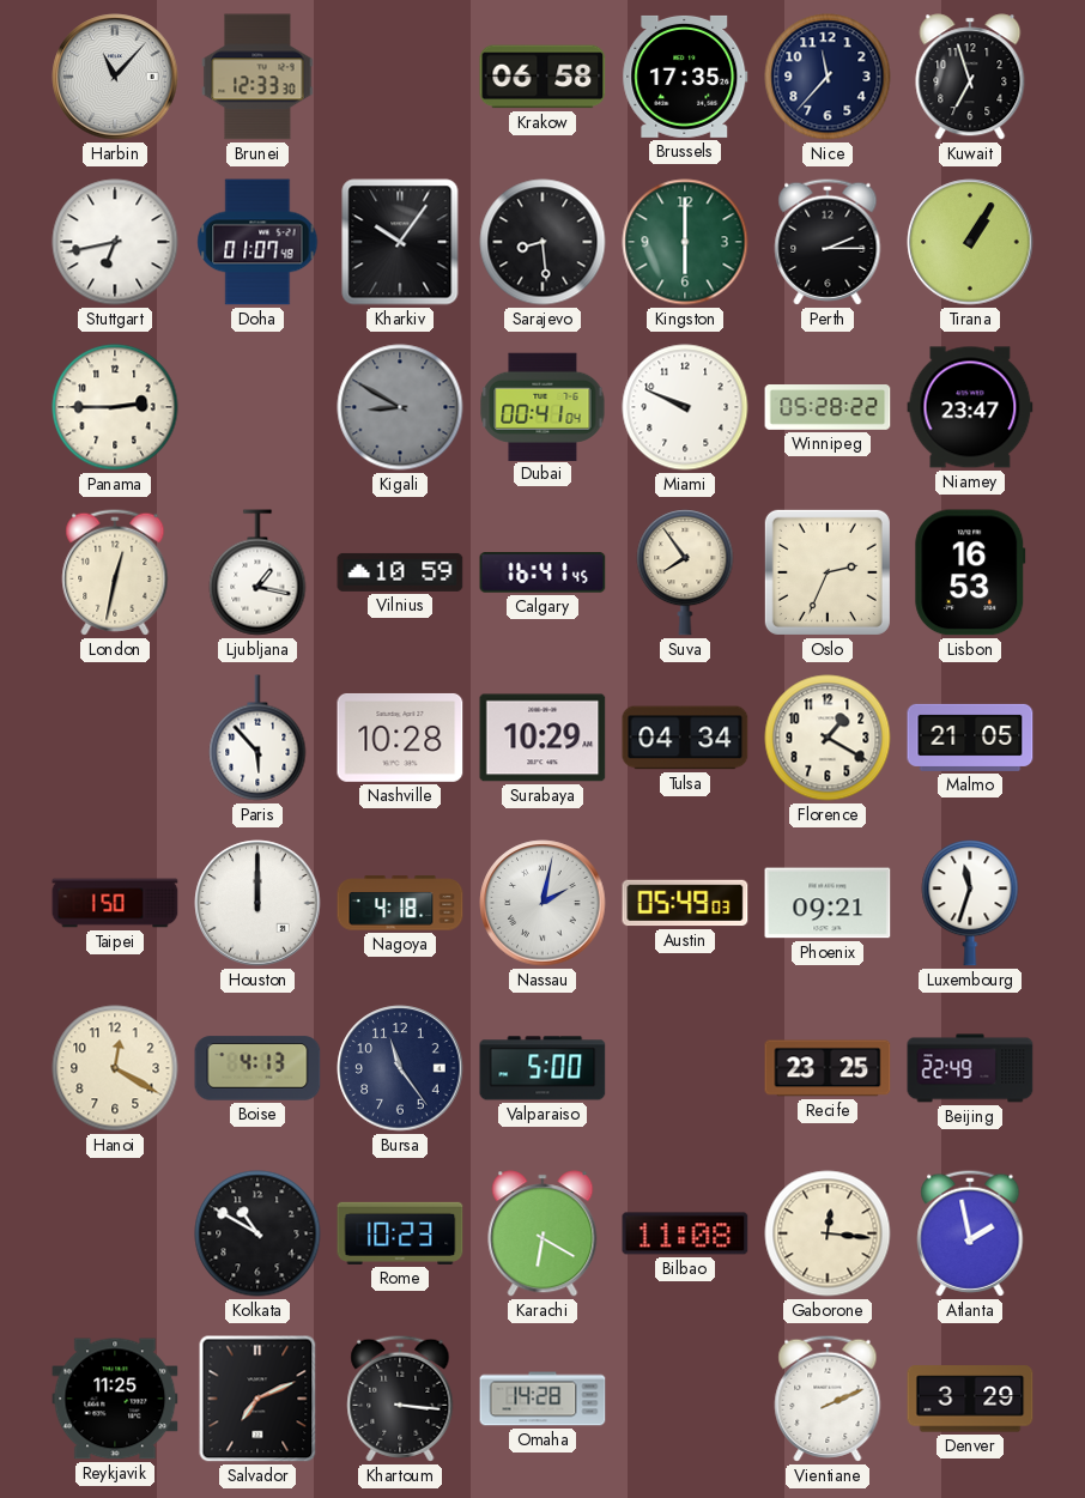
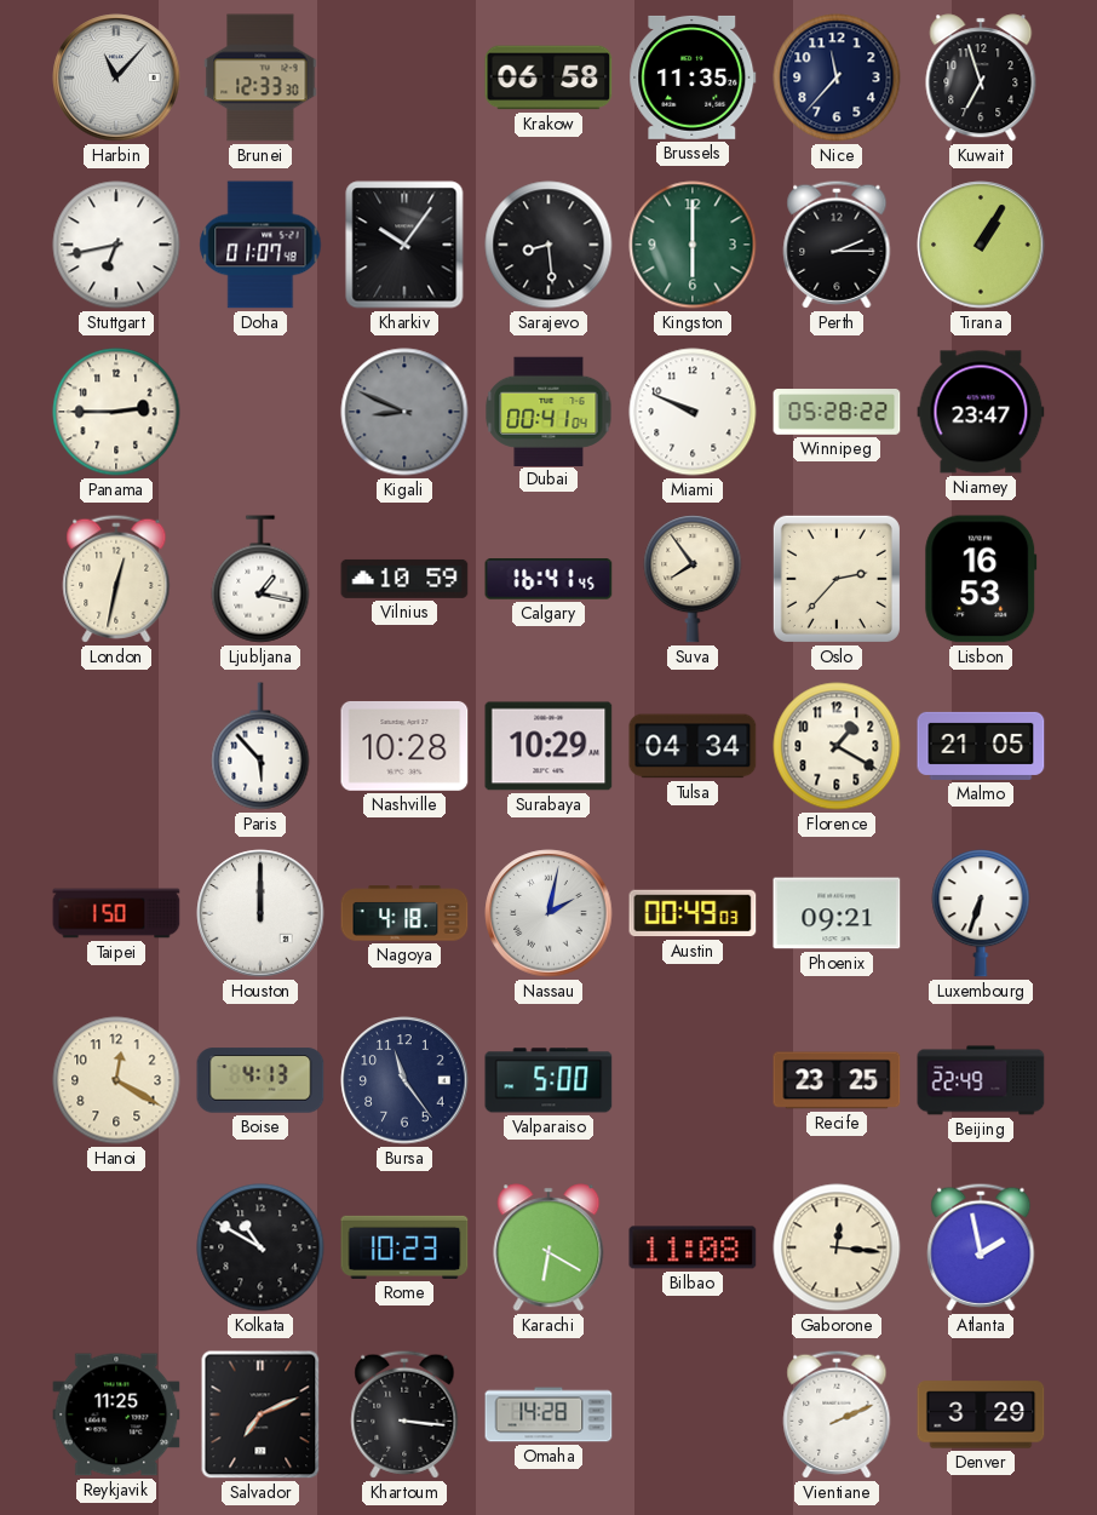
Brussels: 17:35 -> 11:35 (693, 78)
Kigali: 8:50 -> 8:49 (404, 412)
Oslo: 2:34 -> 2:37 (837, 579)
Austin: 05:49 -> 00:49 (693, 913)
Luxembourg: 11:33 -> 6:33 (981, 913)
